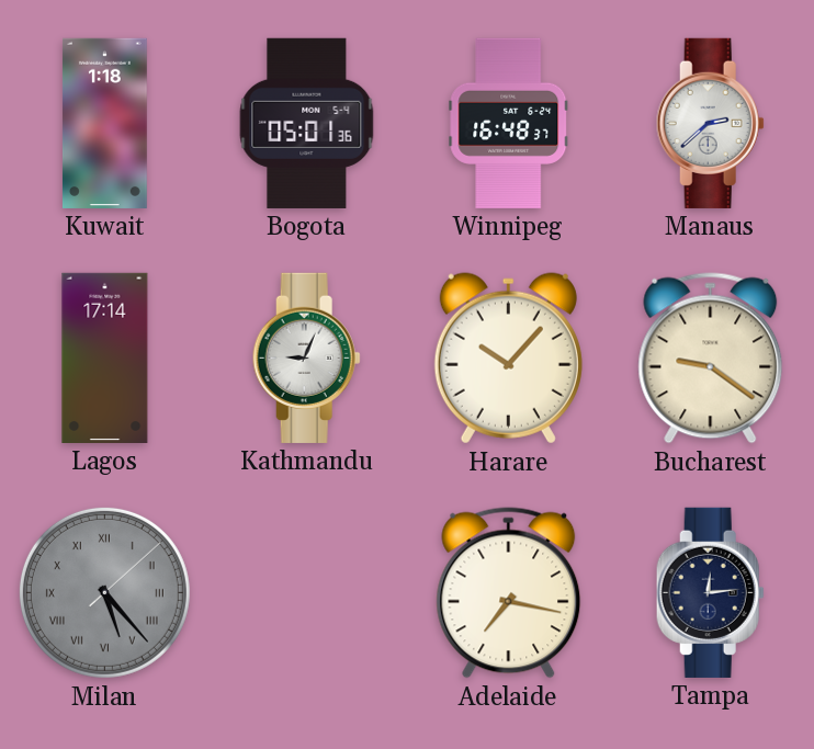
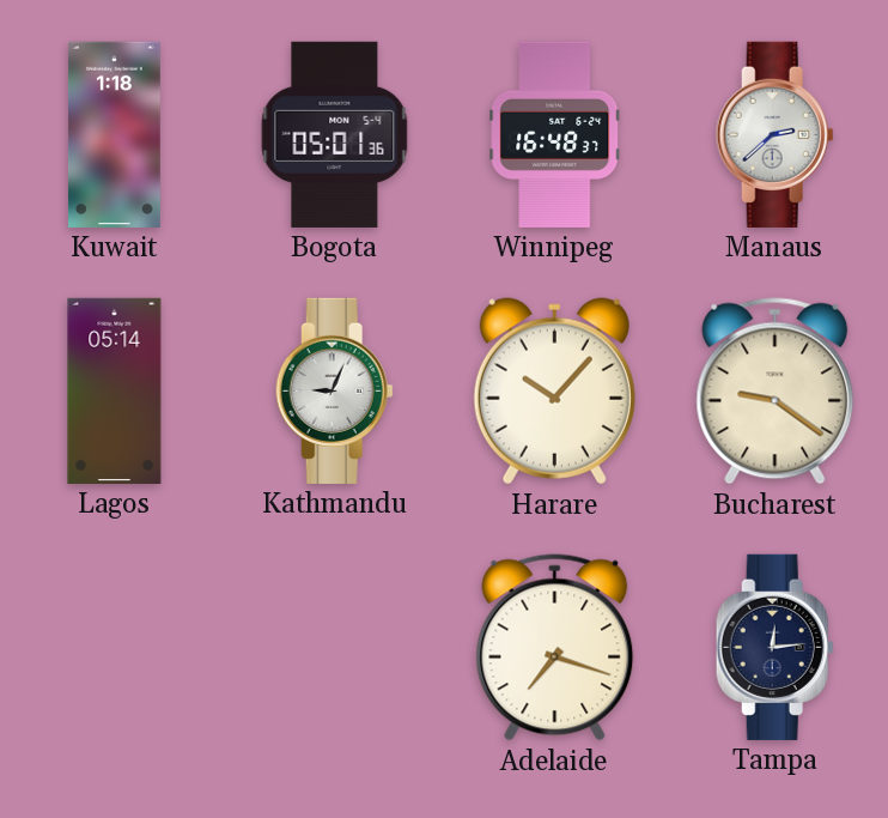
Lagos: 17:14 -> 05:14 (115, 390)
Milan: 5:23 -> none (104, 592)
Adelaide: 7:17 -> 7:18 (555, 648)
